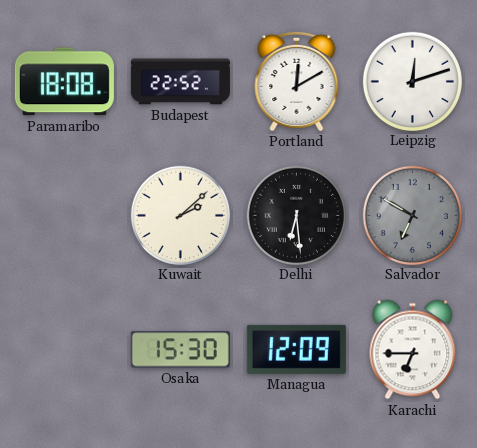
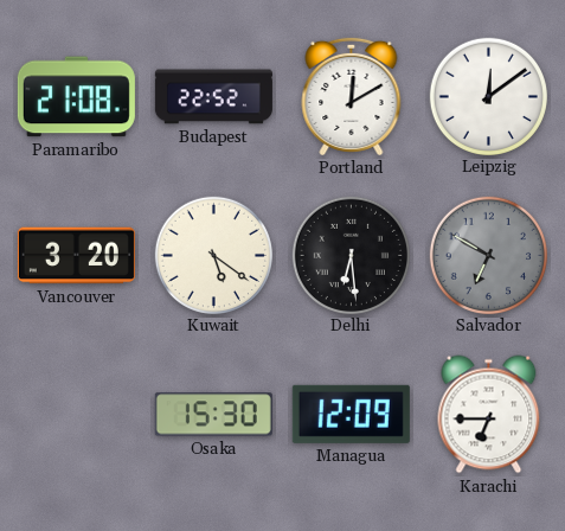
Paramaribo: 18:08 -> 21:08 (76, 97)
Leipzig: 12:12 -> 12:09 (488, 96)
Vancouver: none -> 3:20 (76, 256)
Kuwait: 2:08 -> 5:21 (213, 255)
